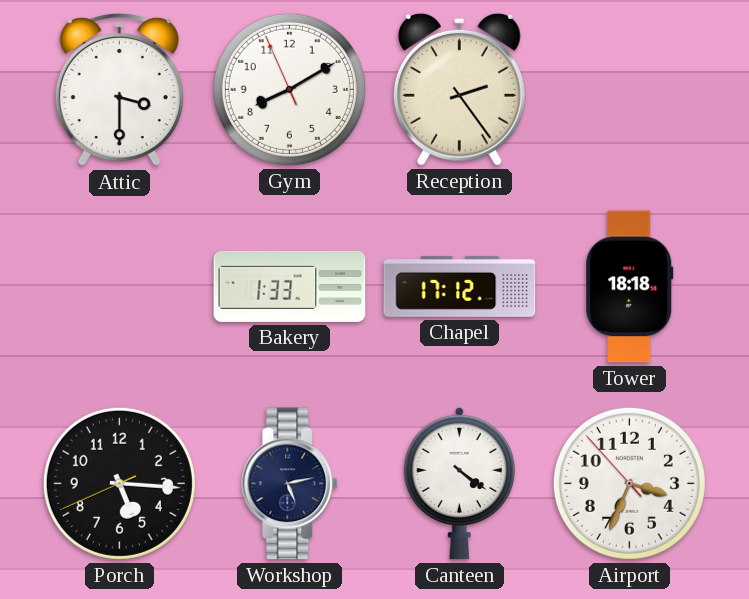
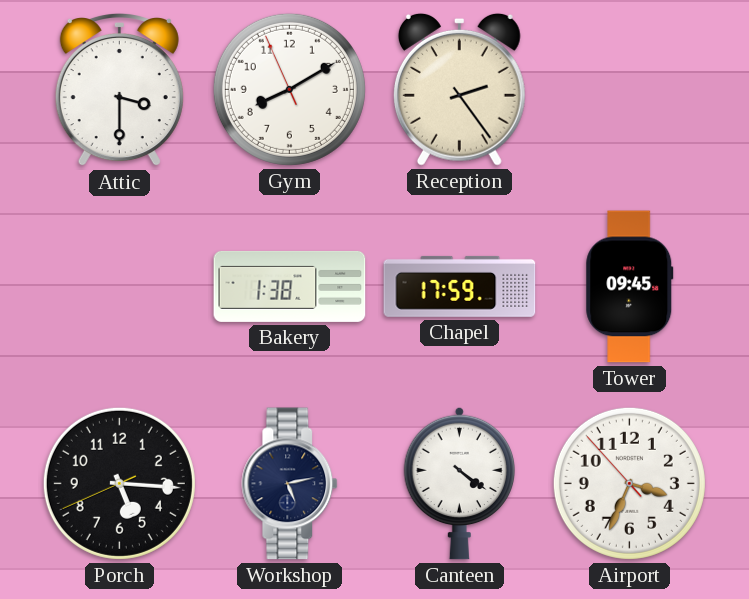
Bakery: 1:33 -> 1:38 (290, 286)
Chapel: 17:12 -> 17:59 (460, 286)
Tower: 18:18 -> 09:45 (630, 287)
